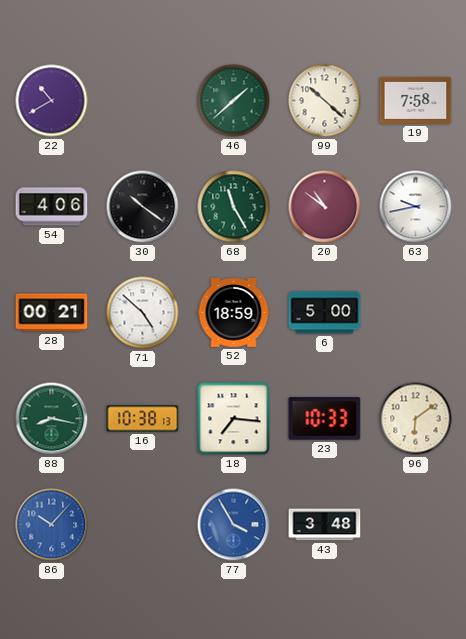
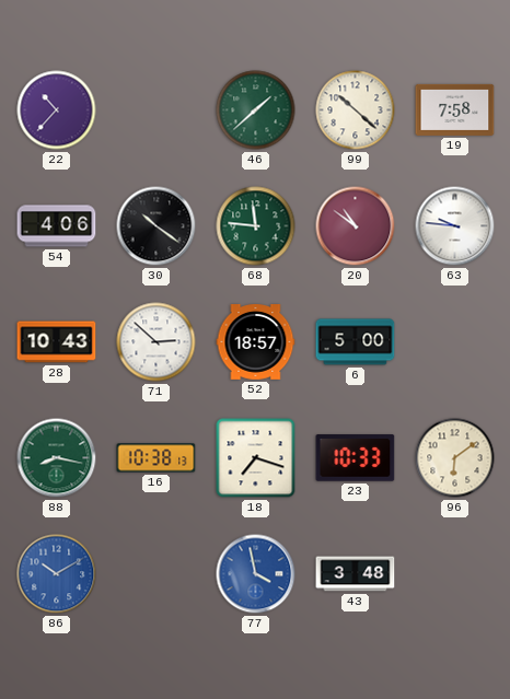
22: 10:40 -> 10:37 (57, 110)
68: 11:25 -> 11:46 (256, 226)
63: 9:43 -> 9:46 (455, 226)
28: 00:21 -> 10:43 (57, 342)
71: 4:52 -> 2:52 (157, 342)
52: 18:59 -> 18:57 (256, 342)
18: 7:16 -> 7:18 (256, 458)
86: 10:07 -> 10:10 (57, 574)
77: 3:55 -> 3:58 (256, 574)
